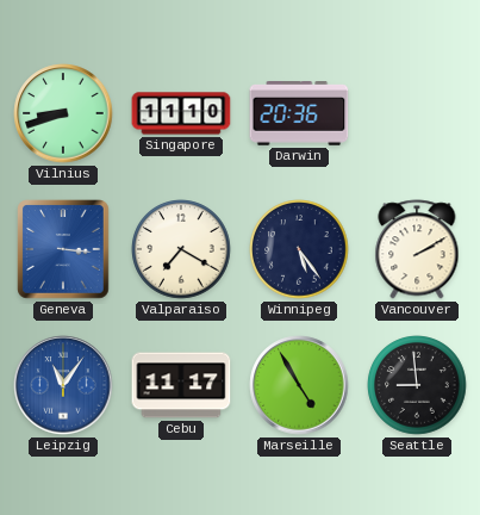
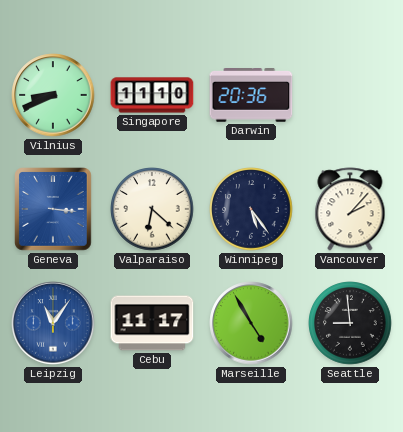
Vilnius: 8:42 -> 8:41 (53, 95)
Valparaiso: 7:20 -> 6:22 (152, 209)
Vancouver: 2:10 -> 2:07 (350, 209)
